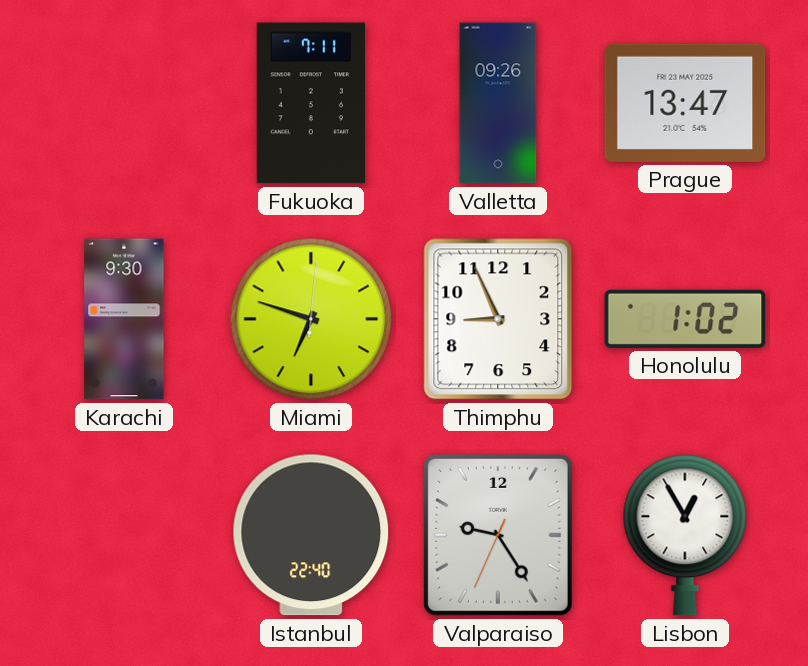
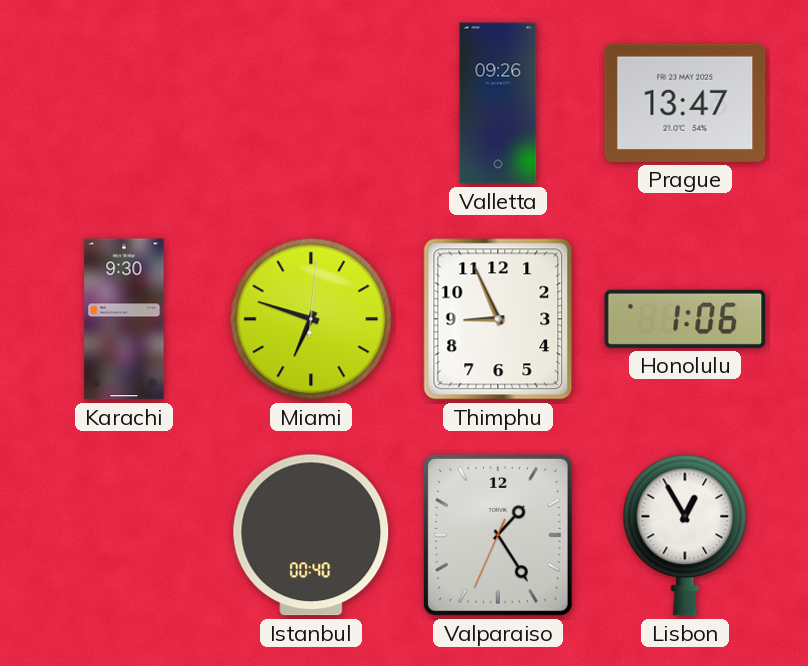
Fukuoka: 7:11 -> none (311, 103)
Honolulu: 1:02 -> 1:06 (685, 319)
Istanbul: 22:40 -> 00:40 (311, 535)
Valparaiso: 9:24 -> 1:24 (498, 535)
